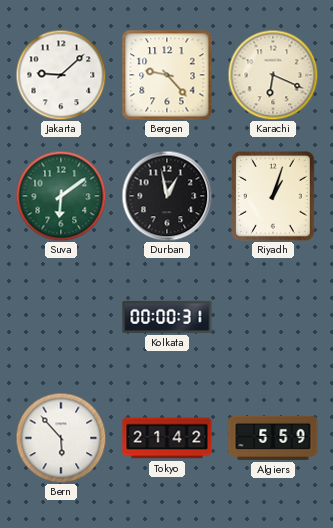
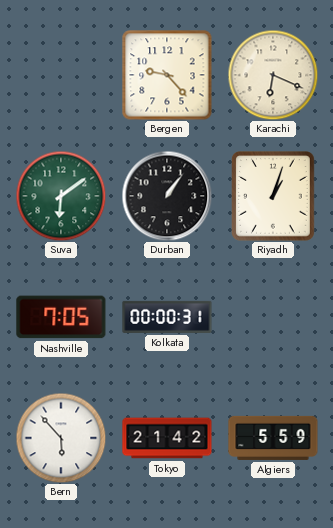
Jakarta: 9:08 -> none (61, 75)
Durban: 12:58 -> 1:06 (167, 196)
Nashville: none -> 7:05 (61, 317)
